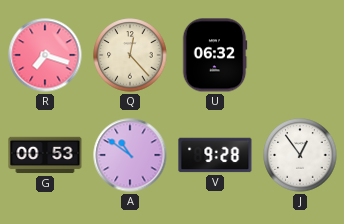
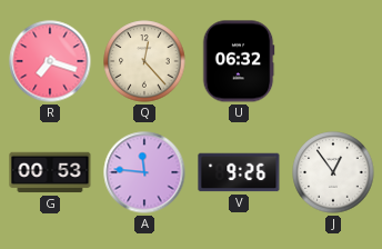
A: 10:51 -> 11:46 (144, 172)
V: 9:28 -> 9:26 (239, 172)
